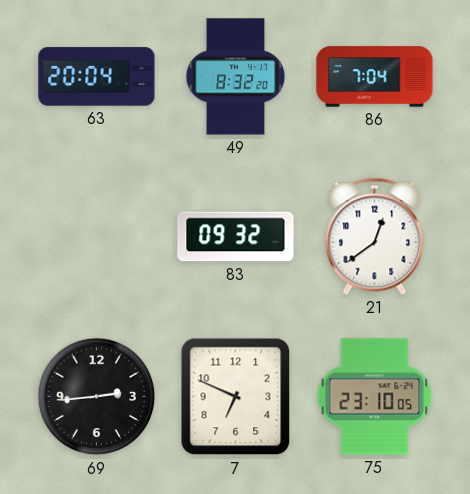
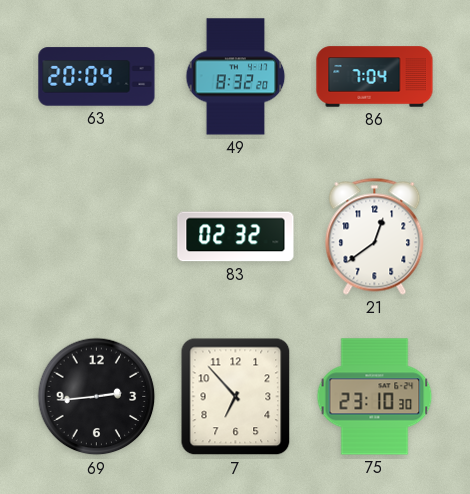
83: 09:32 -> 02:32 (236, 237)
7: 6:49 -> 6:53 (236, 397)
75: 23:10:05 -> 23:10:30 (375, 397)
